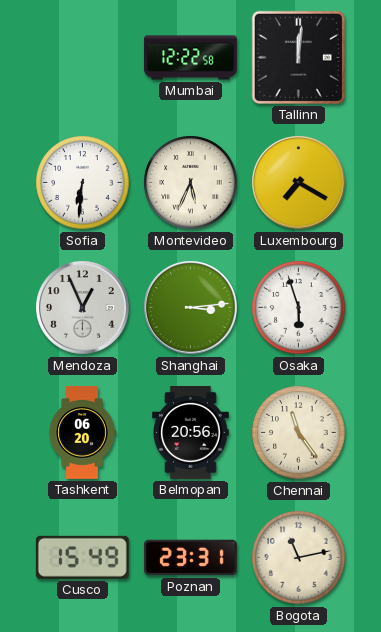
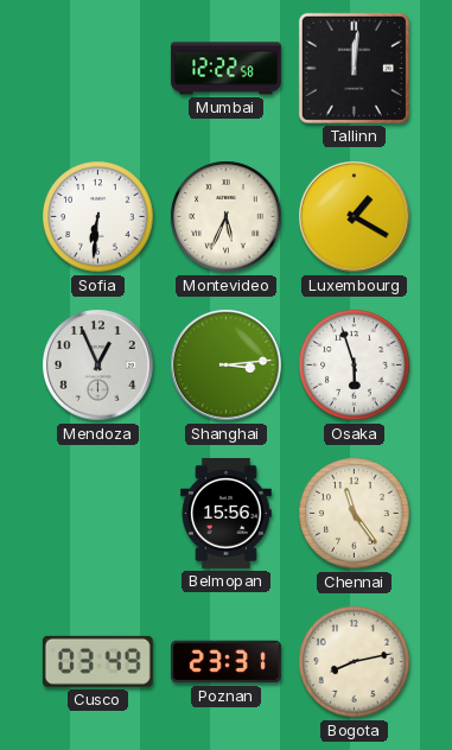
Luxembourg: 7:20 -> 1:20 (355, 217)
Tashkent: 06:20 -> none (82, 432)
Belmopan: 20:56 -> 15:56 (227, 513)
Cusco: 15:49 -> 03:49 (97, 661)
Bogota: 11:13 -> 8:13 (355, 662)
